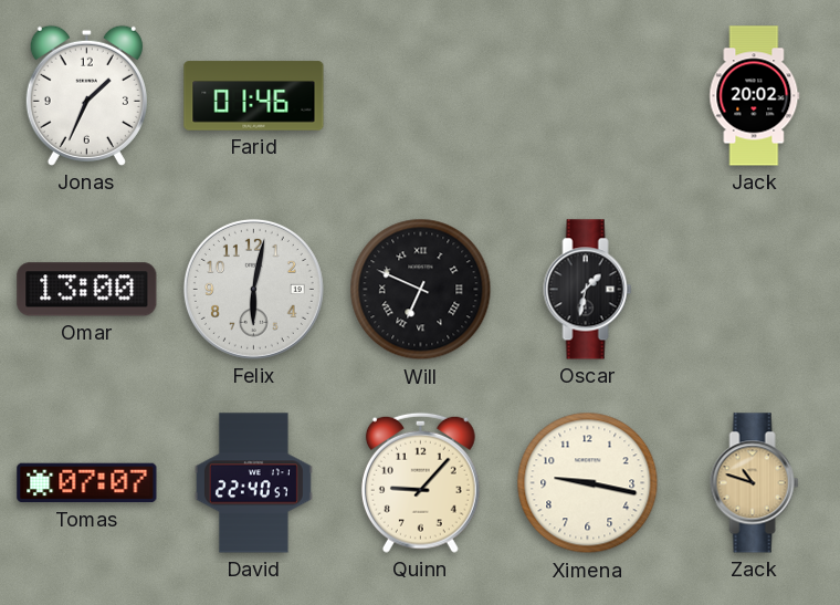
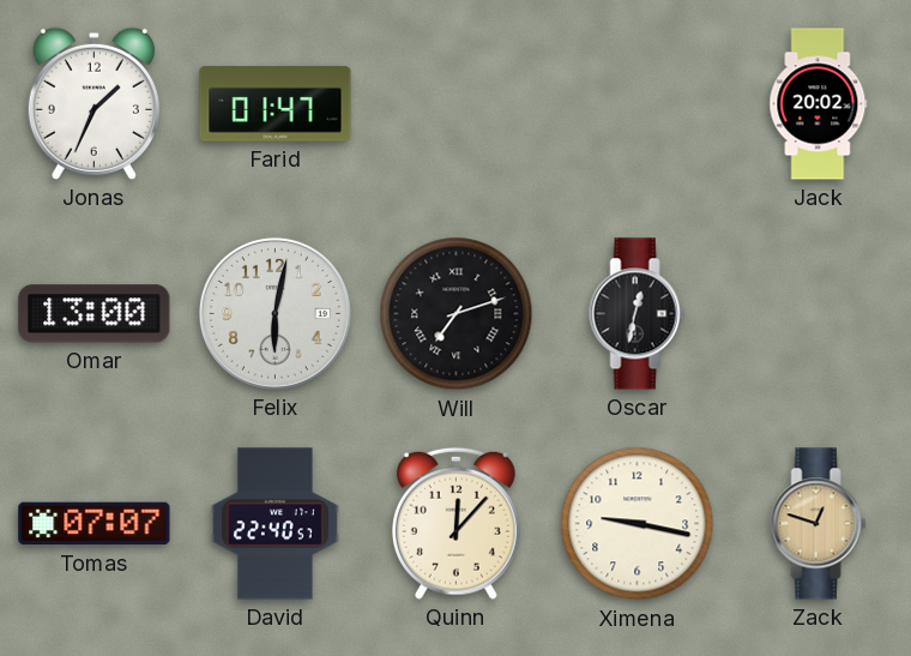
Farid: 01:46 -> 01:47 (276, 104)
Will: 6:49 -> 7:12 (457, 314)
Oscar: 1:32 -> 12:32 (638, 314)
Quinn: 9:07 -> 12:07 (455, 523)
Zack: 10:48 -> 12:48 (819, 524)
